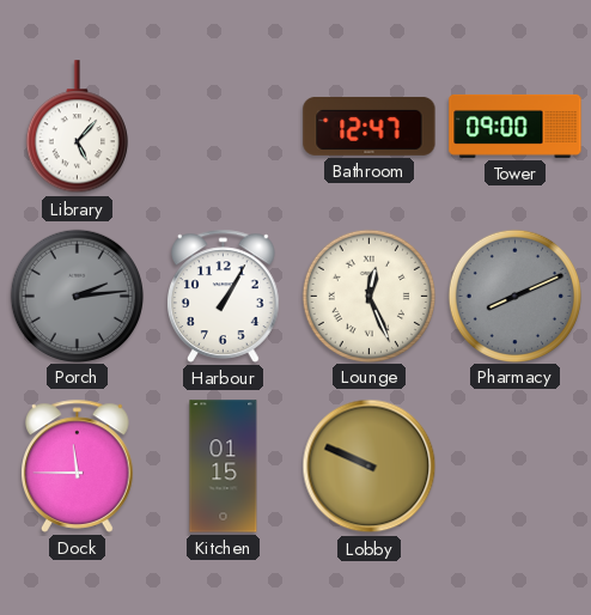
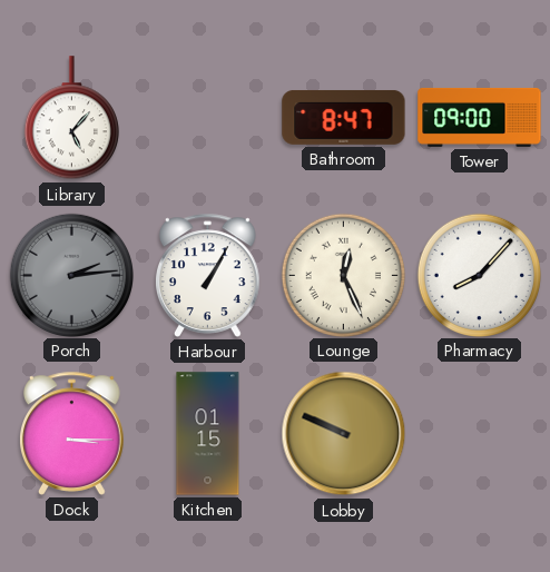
Bathroom: 12:47 -> 8:47 (344, 117)
Pharmacy: 8:11 -> 8:07 (479, 275)
Pharmacy dial: grey -> white (479, 275)
Dock: 11:45 -> 3:15 (72, 433)
